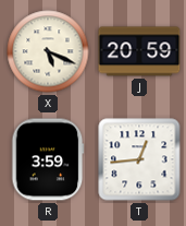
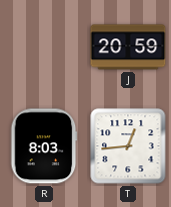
X: 5:19 -> none (48, 51)
R: 3:59 -> 8:03 (44, 146)
